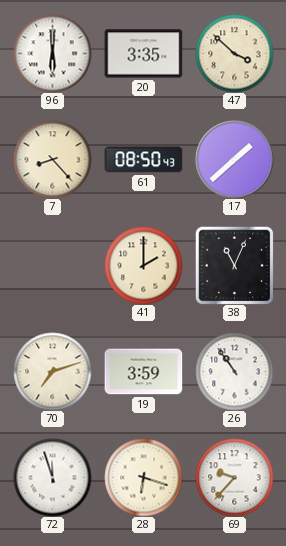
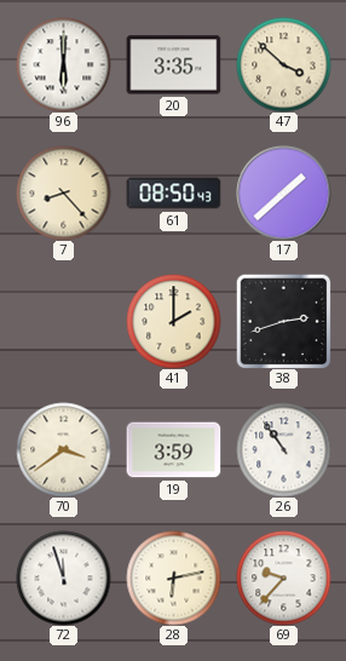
38: 11:04 -> 2:42 (283, 321)
70: 7:12 -> 3:39 (63, 449)
28: 6:18 -> 6:13 (173, 577)
